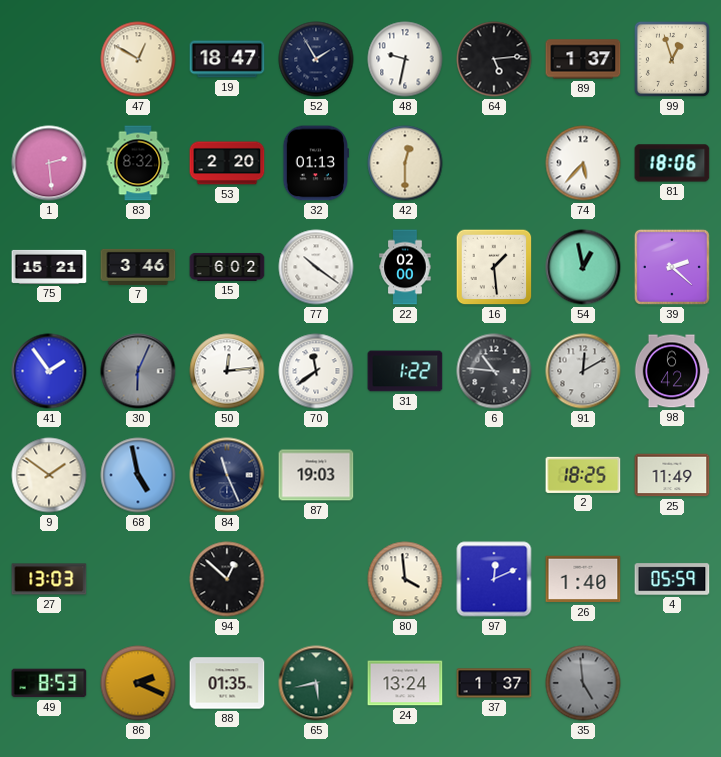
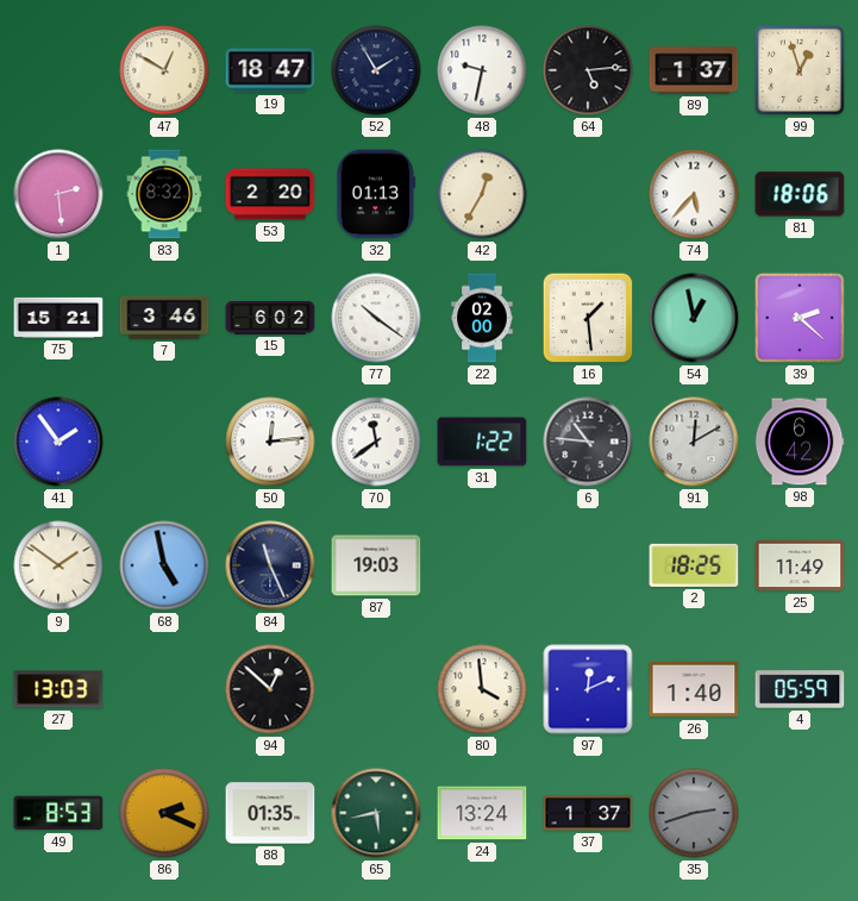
42: 12:30 -> 12:35 (482, 194)
30: 6:04 -> none (138, 371)
35: 4:59 -> 2:42 (694, 813)
